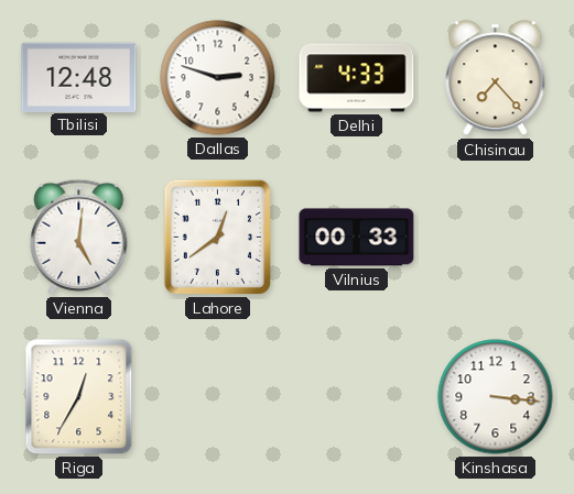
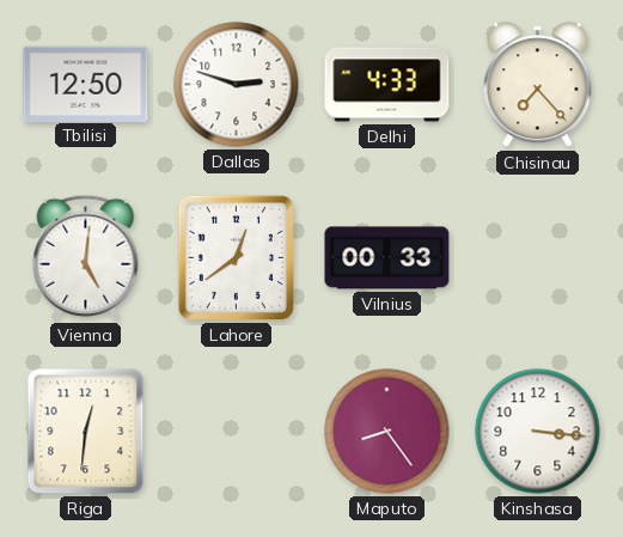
Tbilisi: 12:48 -> 12:50 (86, 84)
Riga: 12:35 -> 12:31 (86, 432)
Maputo: none -> 8:24 (387, 432)
